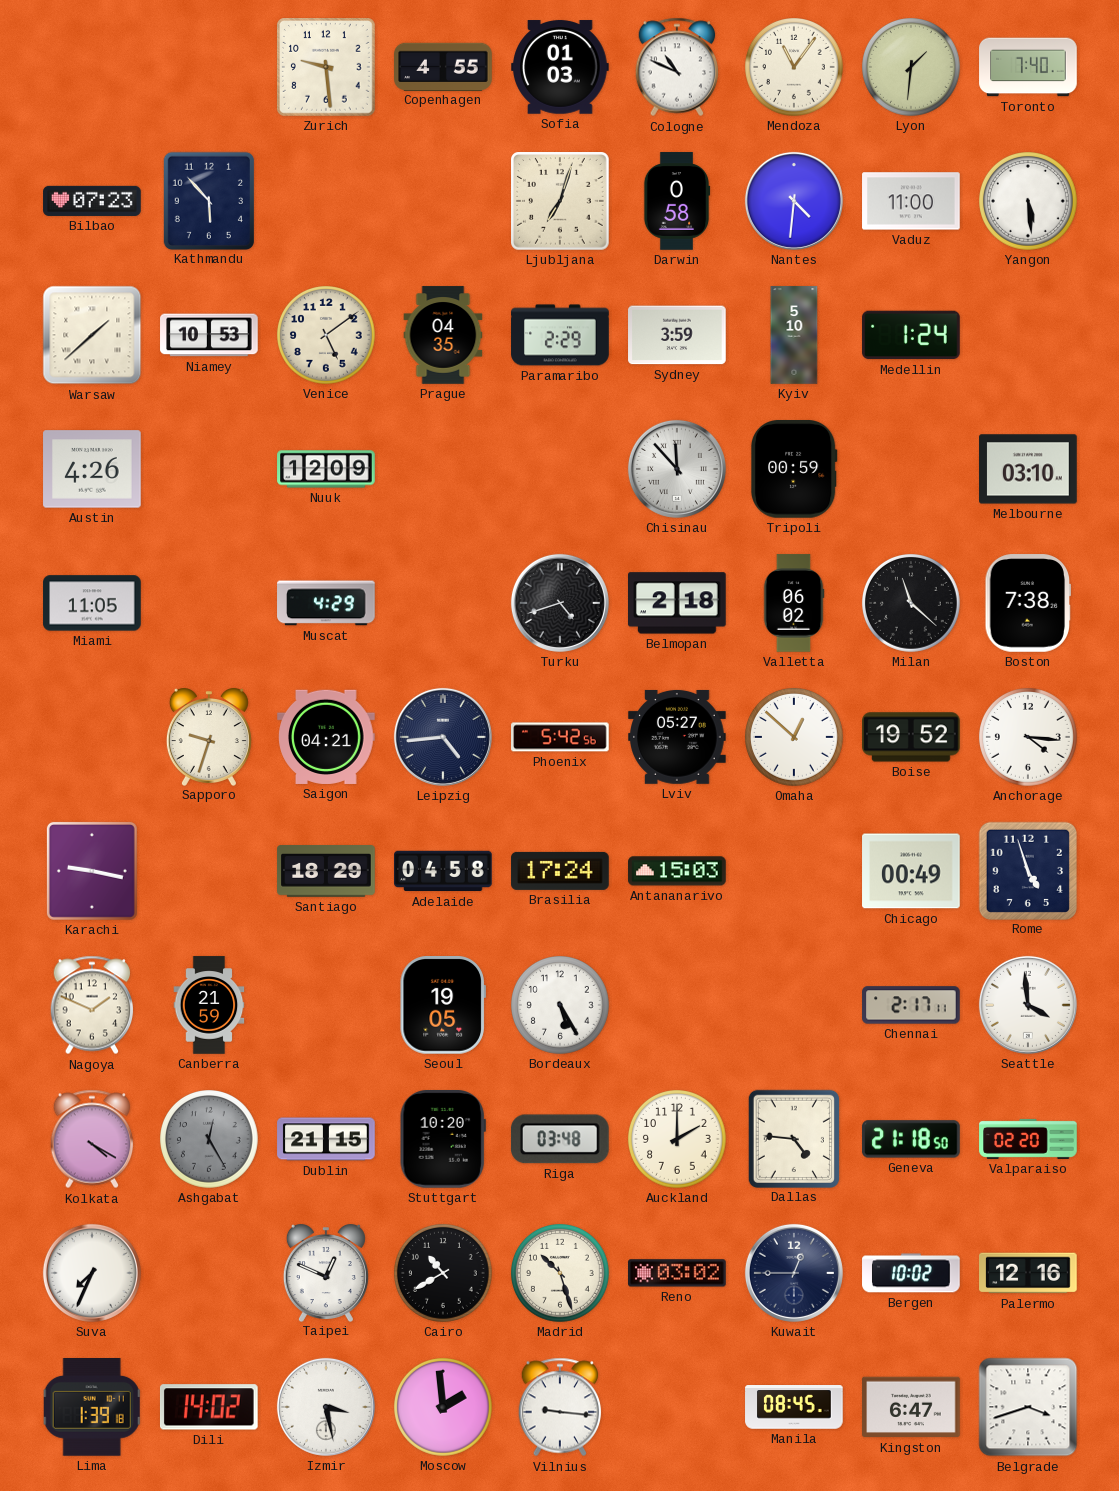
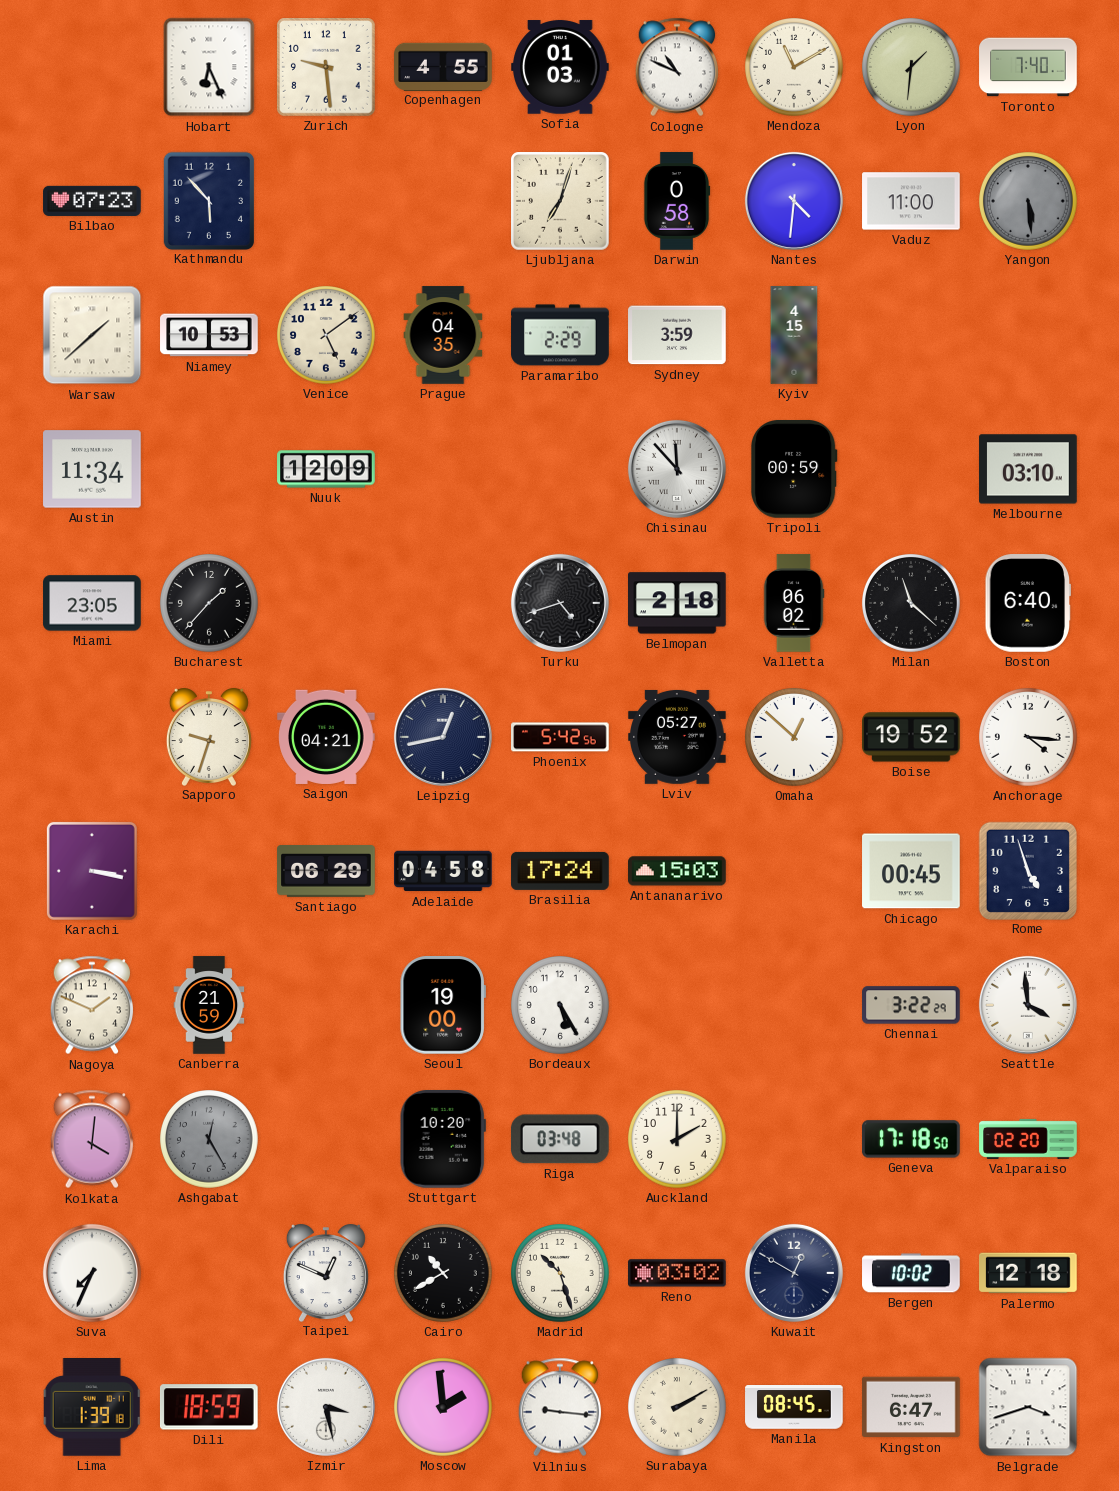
Hobart: none -> 6:26 (209, 67)
Mendoza: 11:06 -> 11:10 (795, 68)
Yangon dial: white -> grey (1029, 202)
Kyiv: 5:10 -> 4:15 (794, 335)
Medellin: 1:24 -> none (911, 335)
Austin: 4:26 -> 11:34 (92, 469)
Miami: 11:05 -> 23:05 (92, 603)
Bucharest: none -> 1:37 (210, 604)
Muscat: 4:29 -> none (326, 603)
Boston: 7:38 -> 6:40 (1028, 603)
Leipzig: 4:44 -> 12:43 (443, 737)
Karachi: 9:17 -> 3:17 (92, 871)
Santiago: 18:29 -> 06:29 (326, 871)
Chicago: 00:49 -> 00:45 (911, 871)
Seoul: 19:05 -> 19:00 (443, 1006)
Chennai: 2:17 -> 3:22 (911, 1005)
Kolkata: 4:20 -> 4:01 (92, 1139)
Dublin: 21:15 -> none (326, 1139)
Dallas: 4:46 -> none (793, 1138)
Geneva: 21:18 -> 17:18 (911, 1139)
Kuwait: 12:45 -> 12:50 (794, 1273)
Palermo: 12:16 -> 12:18 (1028, 1273)
Dili: 14:02 -> 18:59 (209, 1407)
Surabaya: none -> 2:10 (678, 1408)
